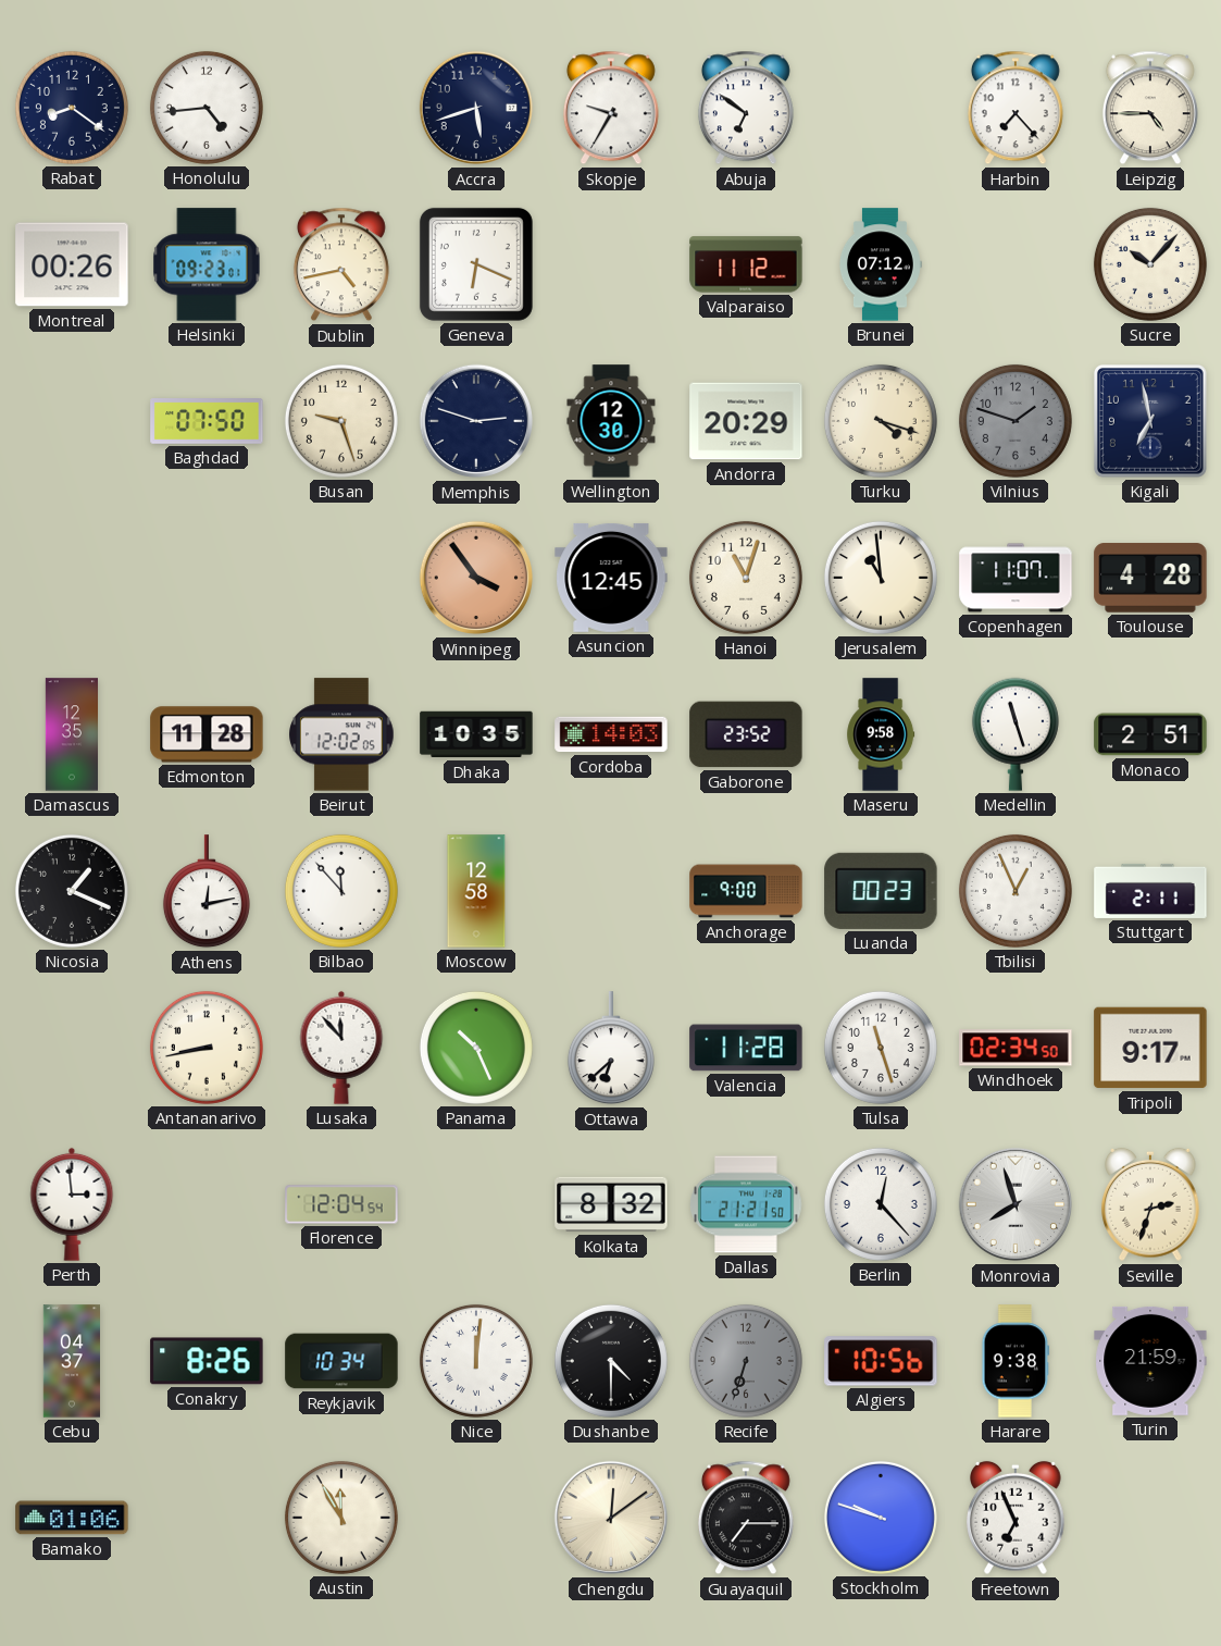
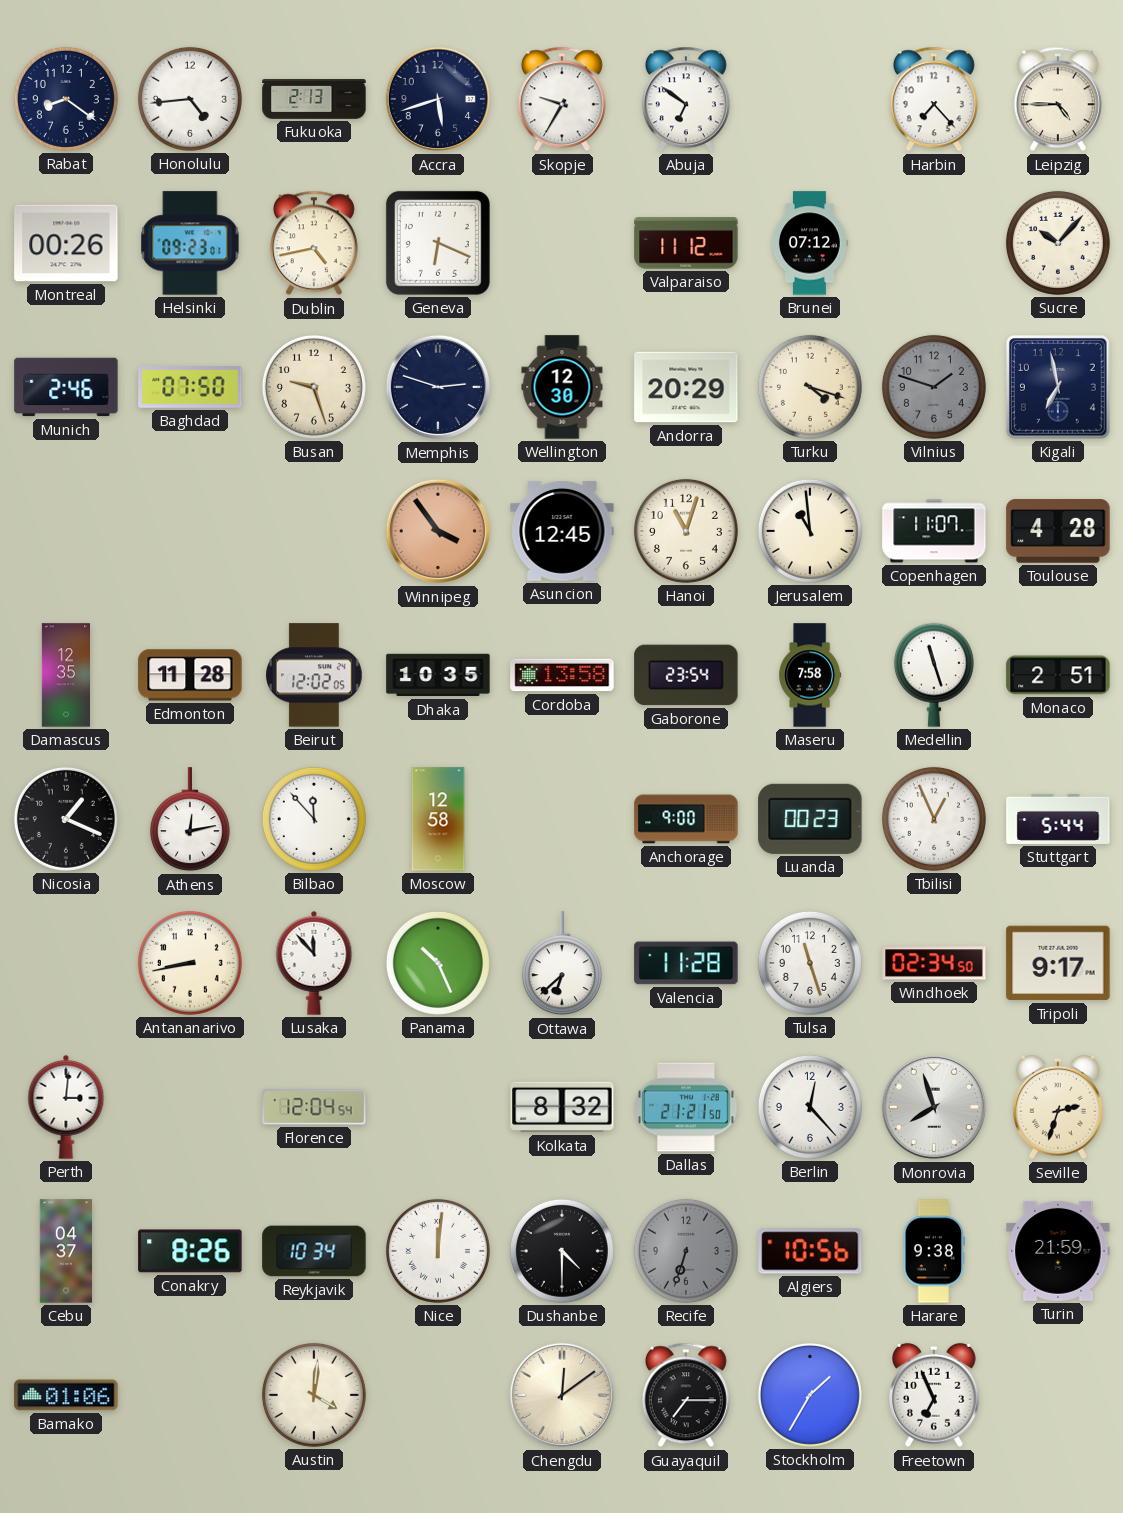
Fukuoka: none -> 2:13 (314, 99)
Munich: none -> 2:46 (66, 387)
Cordoba: 14:03 -> 13:58 (562, 675)
Gaborone: 23:52 -> 23:54 (686, 675)
Maseru: 9:58 -> 7:58 (810, 675)
Stuttgart: 2:11 -> 5:44 (1058, 819)
Perth: 2:59 -> 3:01 (66, 1107)
Austin: 11:55 -> 4:01 (314, 1395)
Stockholm: 9:48 -> 1:35 (810, 1395)
